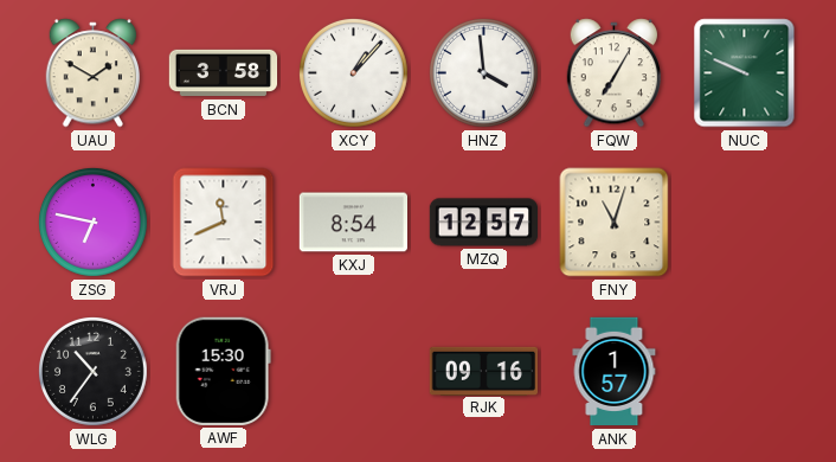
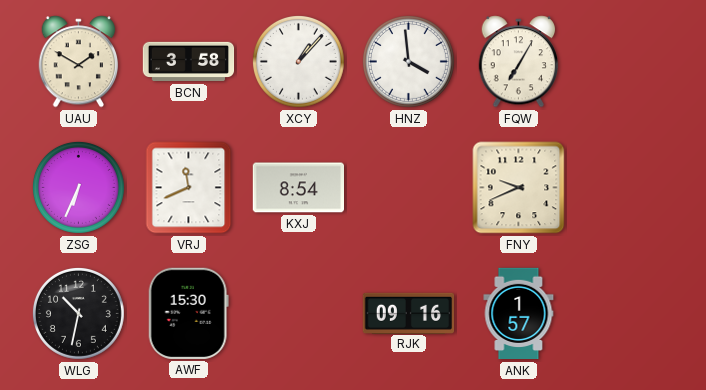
NUC: 9:49 -> none (745, 73)
ZSG: 6:47 -> 6:34 (78, 187)
MZQ: 12:57 -> none (483, 223)
FNY: 11:03 -> 9:41 (519, 188)
WLG: 10:36 -> 10:32 (78, 313)
